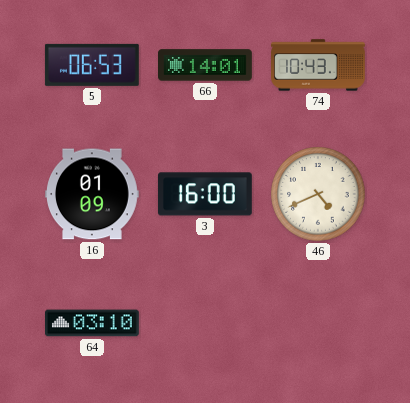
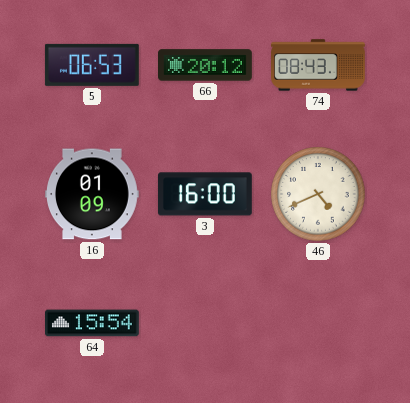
66: 14:01 -> 20:12 (206, 65)
74: 10:43 -> 08:43 (318, 65)
64: 03:10 -> 15:54 (93, 323)
